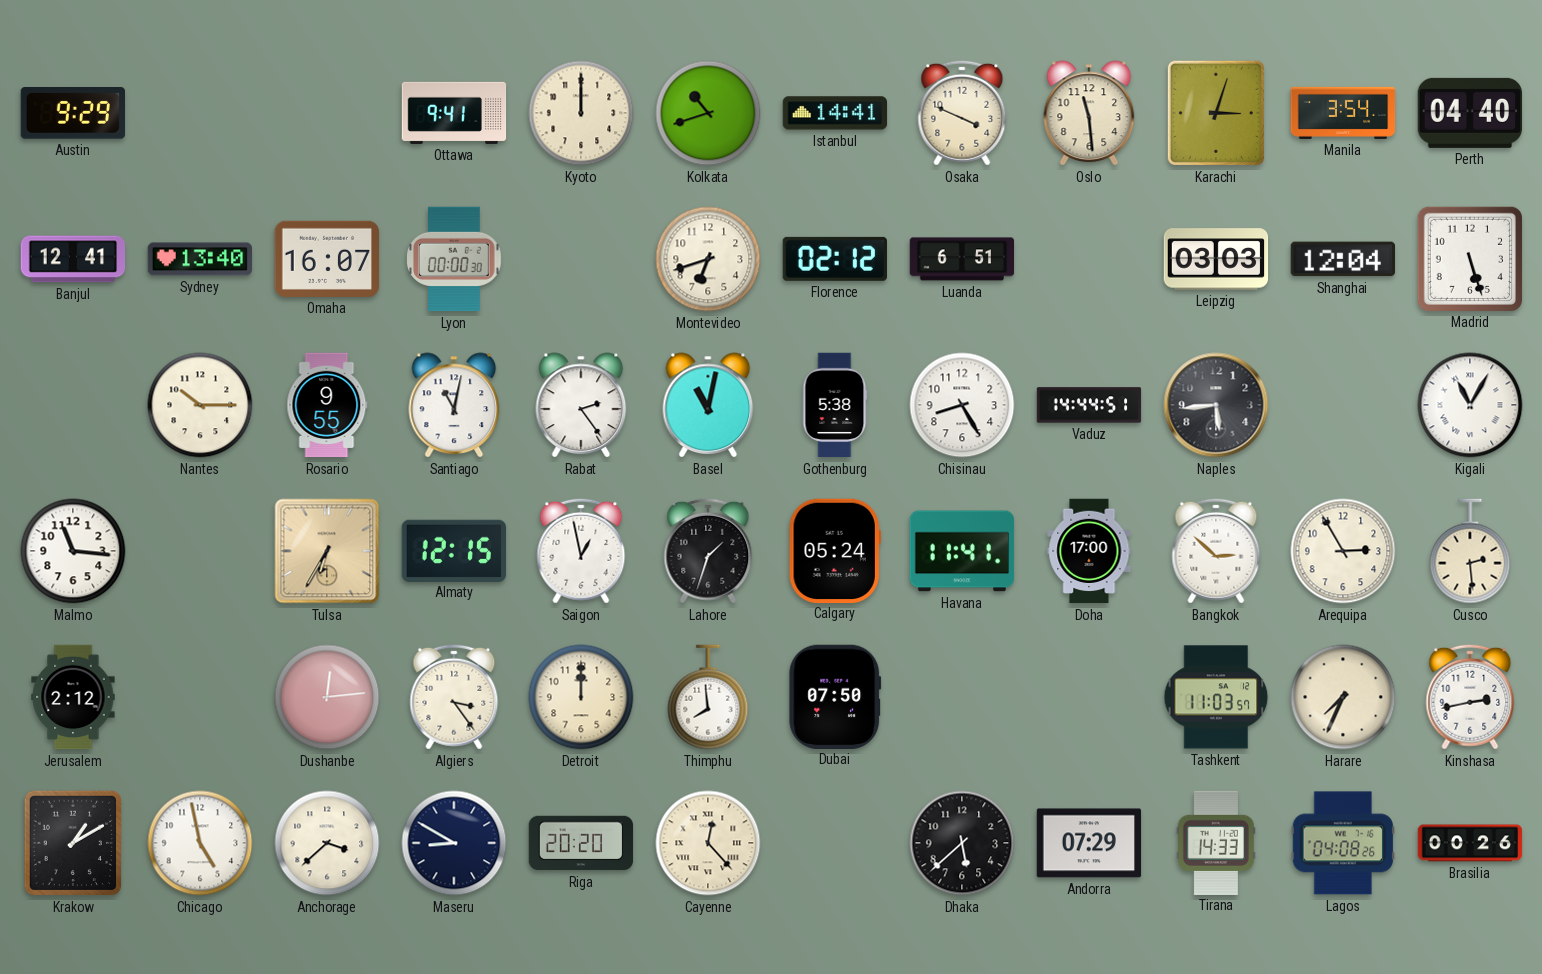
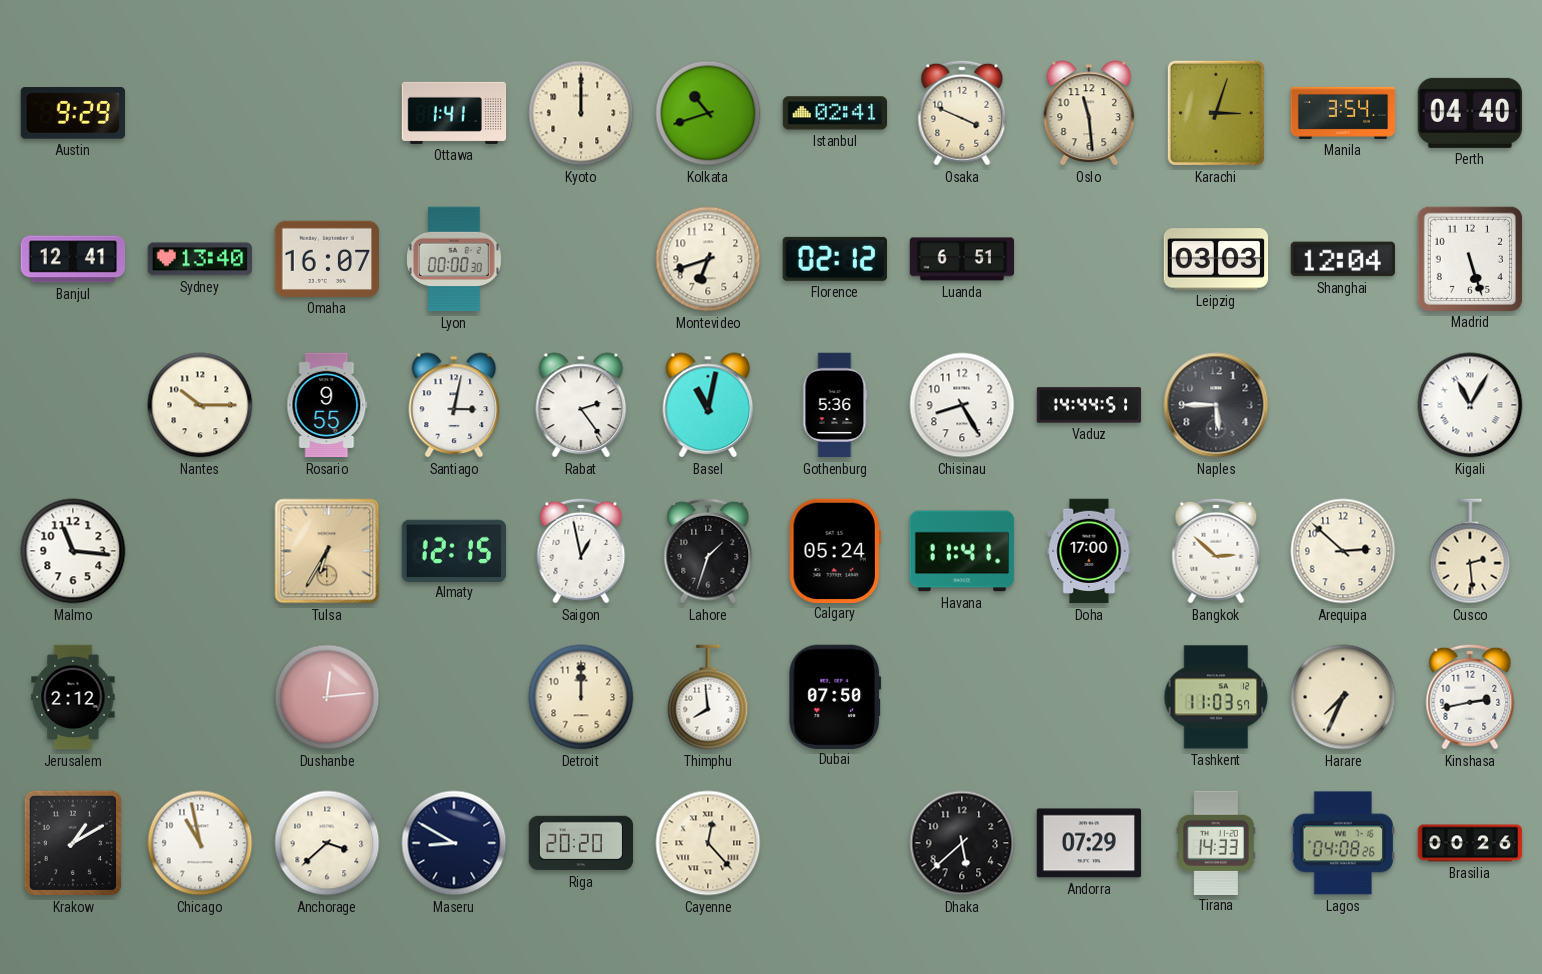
Ottawa: 9:41 -> 1:41 (454, 113)
Istanbul: 14:41 -> 02:41 (835, 113)
Santiago: 11:02 -> 3:02 (454, 405)
Gothenburg: 5:38 -> 5:36 (835, 405)
Naples: 5:44 -> 5:45 (1216, 405)
Arequipa: 2:55 -> 2:52 (1343, 551)
Algiers: 3:24 -> none (454, 697)
Chicago: 4:58 -> 10:58 (200, 843)
